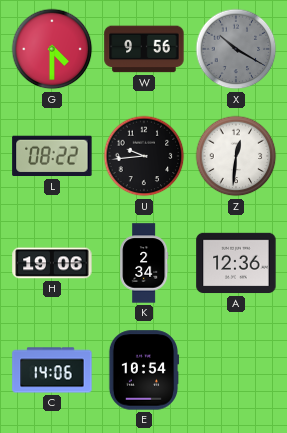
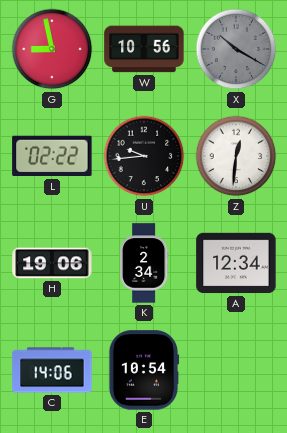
G: 4:30 -> 8:58 (52, 49)
W: 9:56 -> 10:56 (144, 49)
L: 08:22 -> 02:22 (52, 156)
A: 12:36 -> 12:34 (236, 263)
